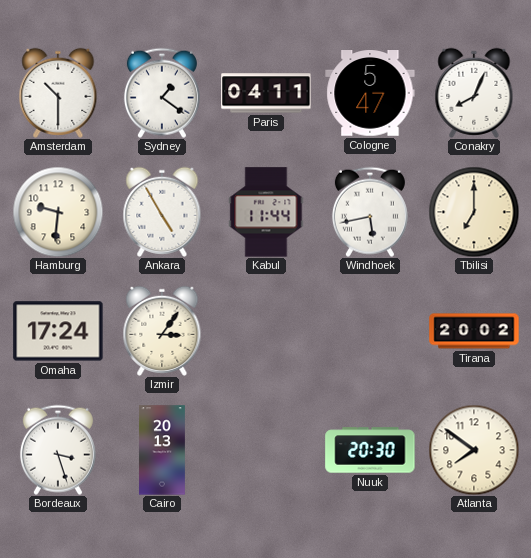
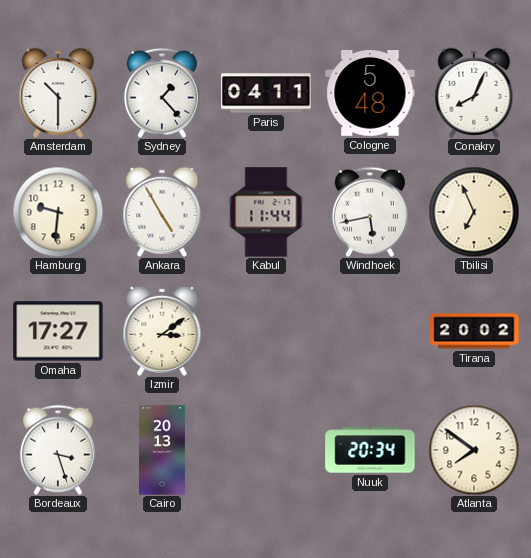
Sydney: 1:21 -> 1:23 (162, 93)
Cologne: 5:47 -> 5:48 (370, 93)
Tbilisi: 7:00 -> 6:56 (474, 212)
Omaha: 17:24 -> 17:27 (58, 331)
Izmir: 3:06 -> 3:09 (162, 331)
Nuuk: 20:30 -> 20:34 (370, 450)
